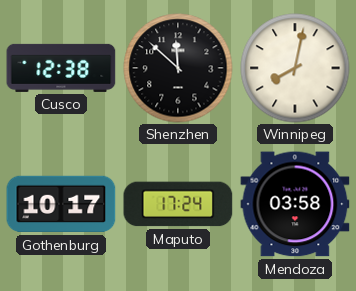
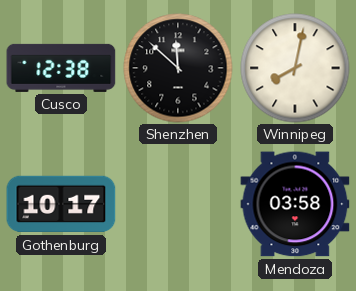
Maputo: 17:24 -> none (178, 204)
